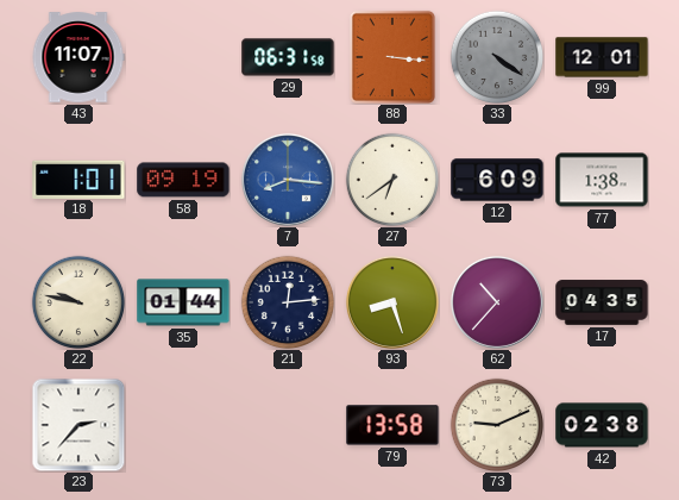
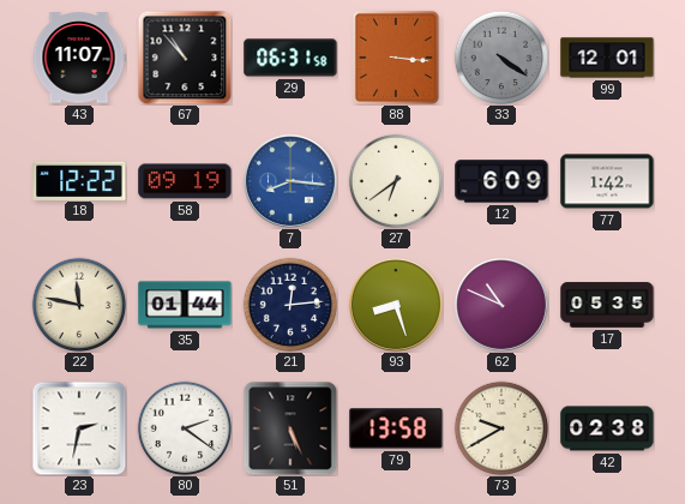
67: none -> 10:53 (185, 58)
18: 1:01 -> 12:22 (79, 180)
77: 1:38 -> 1:42 (607, 181)
22: 9:47 -> 11:47 (79, 305)
62: 10:37 -> 10:49 (501, 305)
17: 04:35 -> 05:35 (607, 305)
23: 2:37 -> 2:32 (79, 428)
80: none -> 2:21 (185, 428)
51: none -> 5:26 (290, 428)
73: 9:11 -> 9:40 (501, 428)
